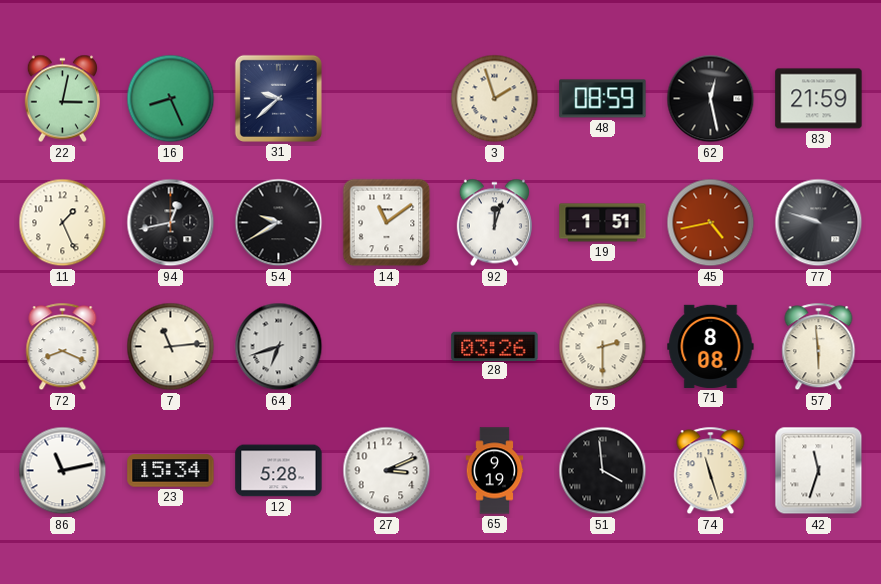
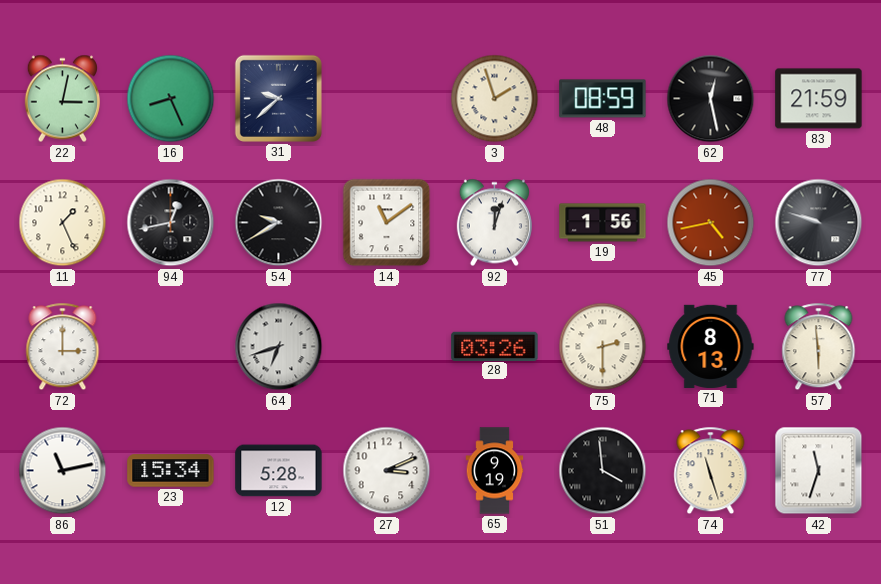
19: 1:51 -> 1:56 (603, 223)
72: 8:19 -> 3:00 (63, 347)
7: 11:14 -> none (171, 347)
71: 8:08 -> 8:13 (711, 346)
